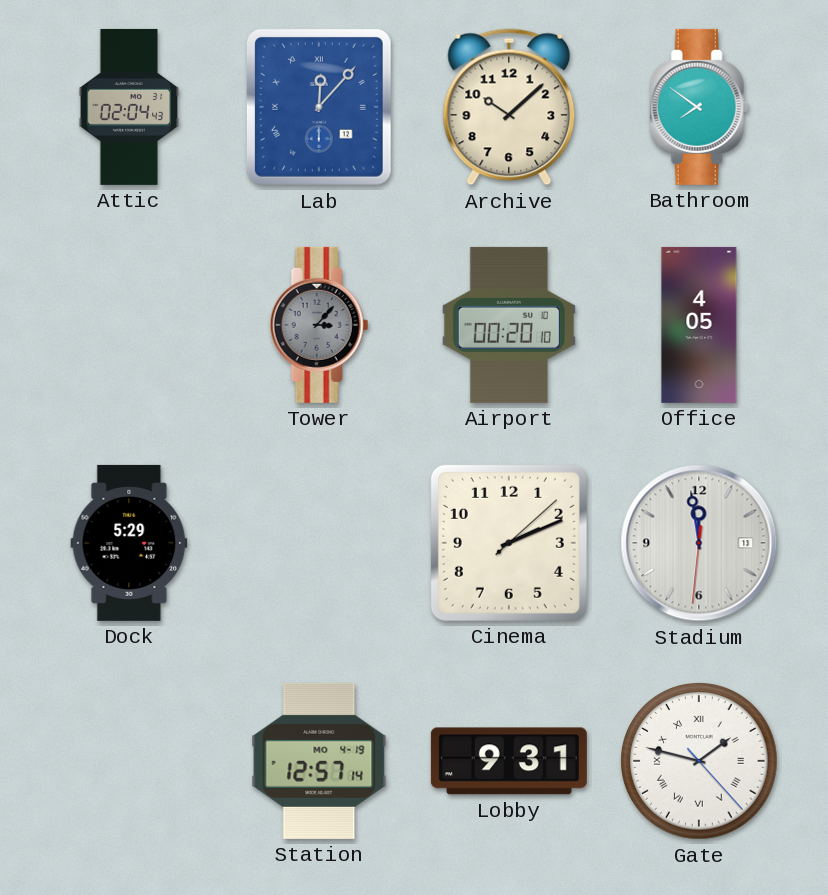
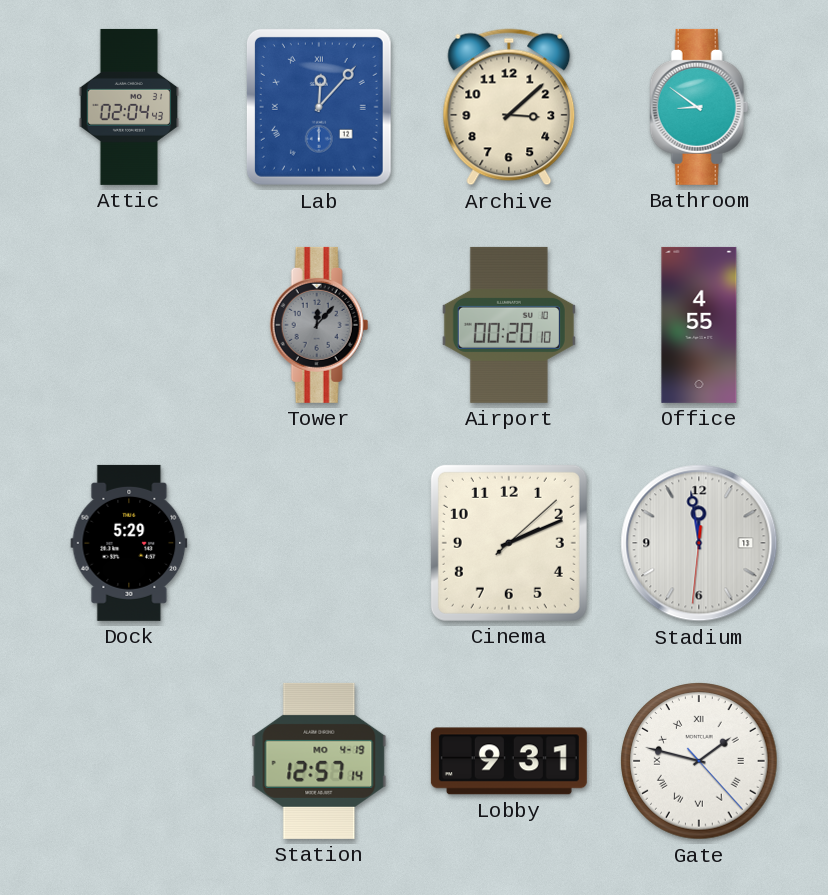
Archive: 10:08 -> 3:08 (509, 107)
Bathroom: 7:51 -> 8:51 (699, 107)
Tower: 3:07 -> 12:07 (319, 325)
Office: 4:05 -> 4:55 (699, 325)
